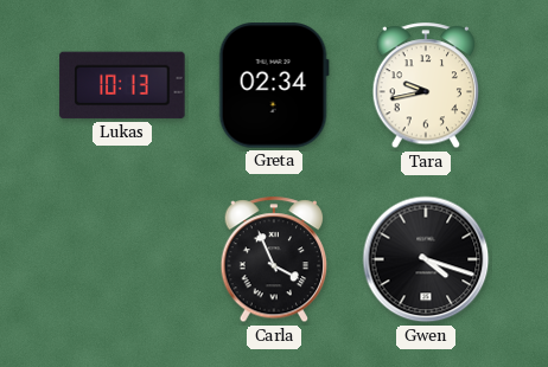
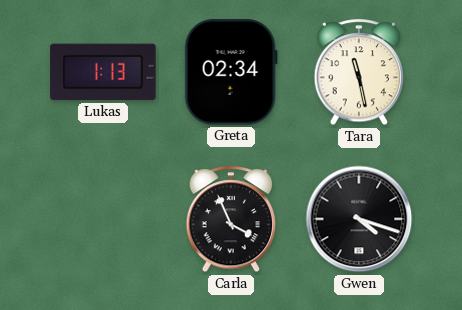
Lukas: 10:13 -> 1:13 (103, 72)
Tara: 9:43 -> 11:28 (359, 73)
